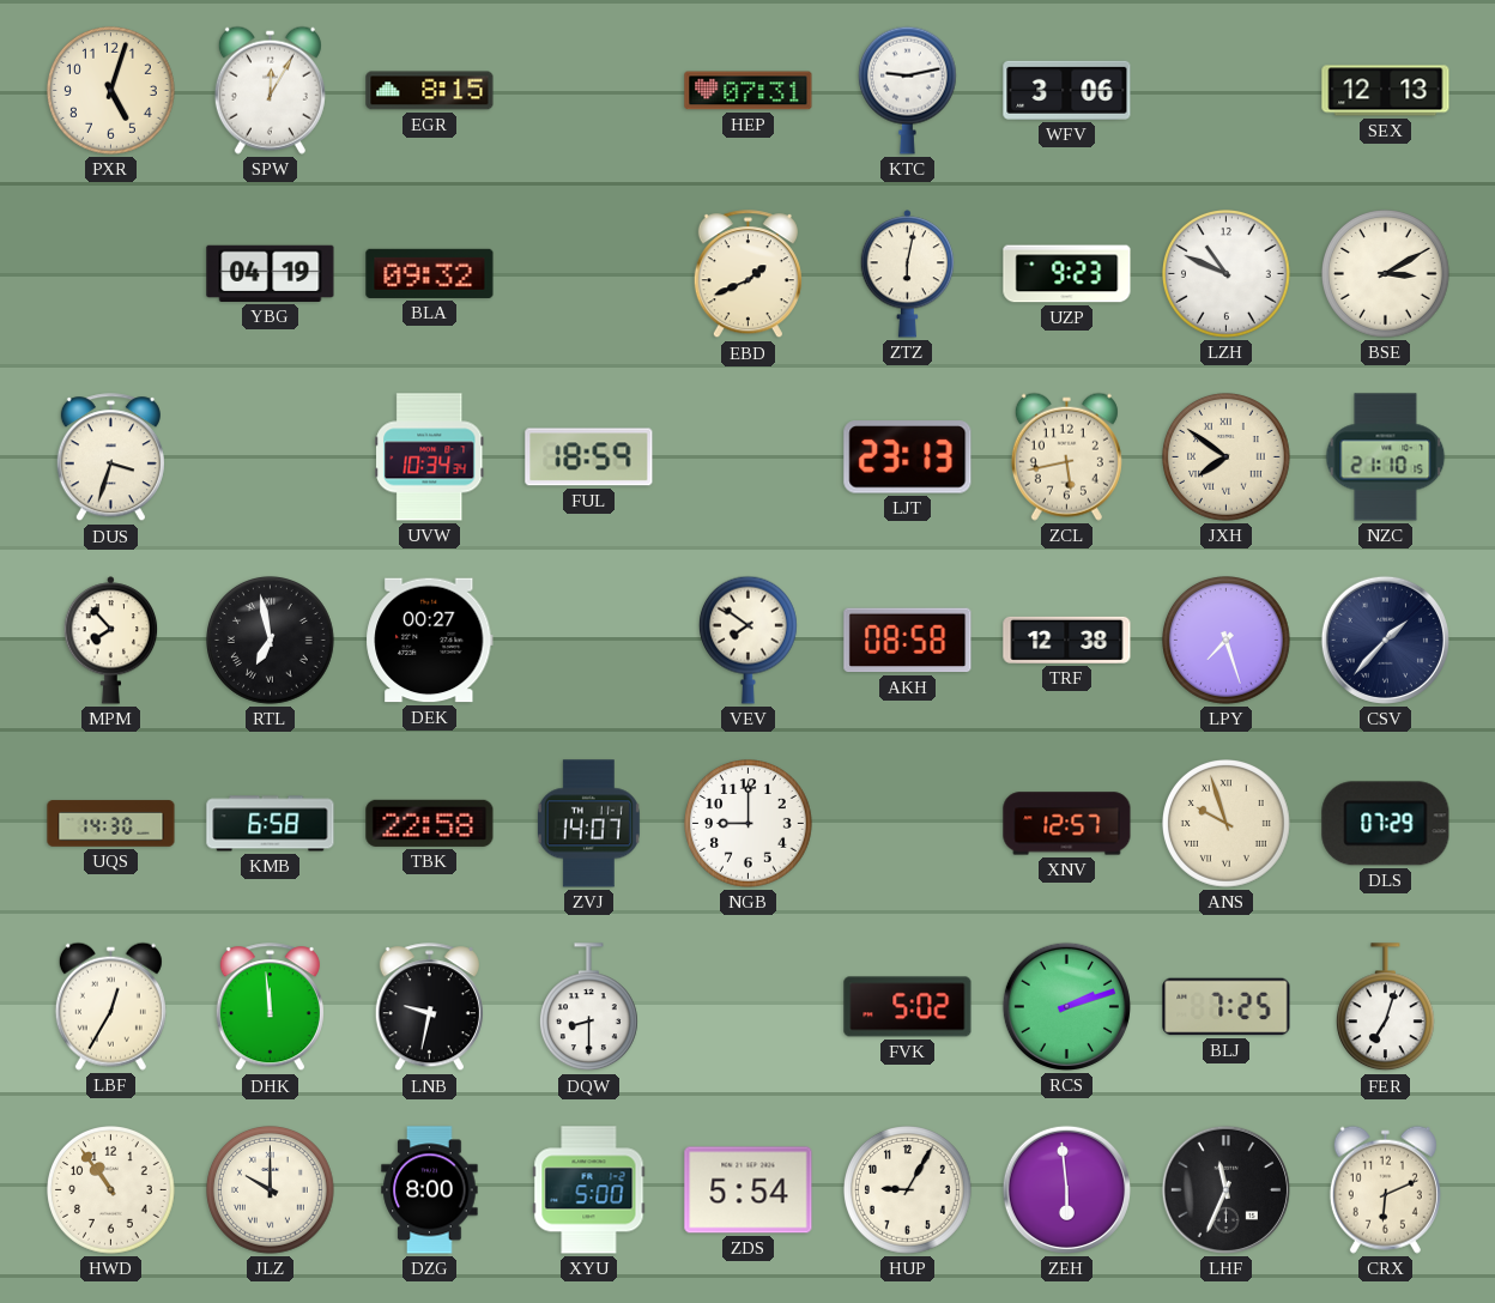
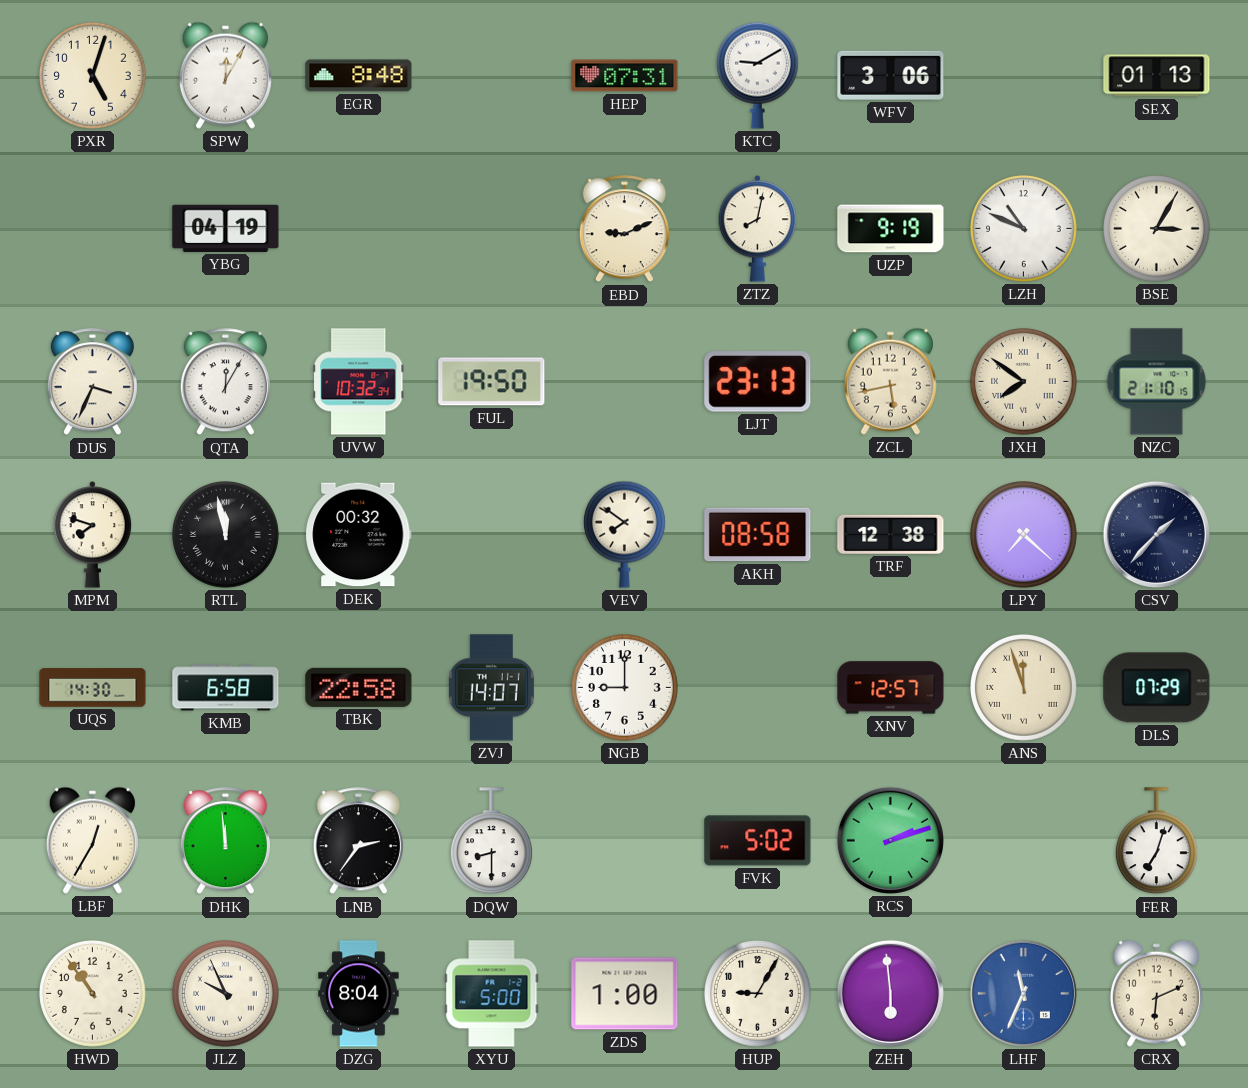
EGR: 8:15 -> 8:48 (359, 76)
KTC: 9:13 -> 9:10 (757, 75)
SEX: 12:13 -> 01:13 (1157, 76)
BLA: 09:32 -> none (430, 273)
EBD: 1:41 -> 9:11 (624, 229)
ZTZ: 6:02 -> 8:02 (758, 229)
UZP: 9:23 -> 9:19 (891, 229)
BSE: 3:10 -> 3:05 (1157, 229)
DUS: 3:33 -> 3:34 (92, 382)
QTA: none -> 12:05 (225, 382)
UVW: 10:34 -> 10:32 (359, 382)
FUL: 18:59 -> 19:50 (492, 382)
MPM: 7:53 -> 7:48 (93, 535)
RTL: 6:58 -> 11:58 (226, 535)
DEK: 00:27 -> 00:32 (359, 535)
LPY: 7:27 -> 7:22 (1024, 535)
ANS: 9:57 -> 11:57 (1024, 688)
LNB: 9:32 -> 2:36 (358, 841)
BLJ: 7:25 -> none (1227, 1007)
JLZ: 10:00 -> 9:56 (226, 994)
DZG: 8:00 -> 8:04 (359, 994)
ZDS: 5:54 -> 1:00 (625, 994)
LHF dial: black -> blue (1023, 993)
